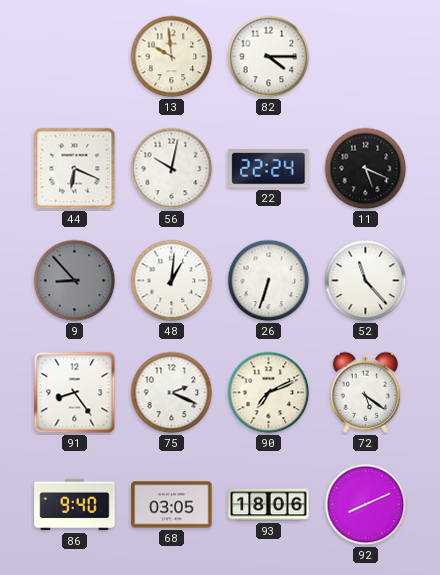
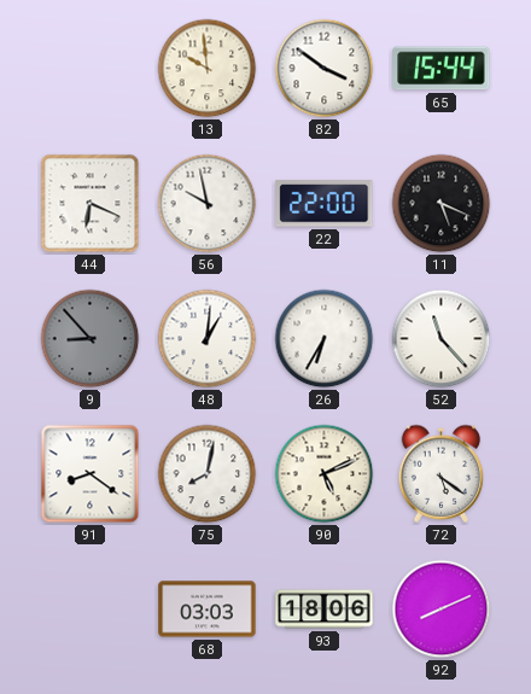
82: 4:15 -> 3:51 (325, 69)
65: none -> 15:44 (442, 69)
56: 10:02 -> 9:58 (208, 204)
22: 22:24 -> 22:00 (325, 204)
26: 6:33 -> 6:35 (325, 339)
91: 8:24 -> 8:21 (91, 474)
75: 2:19 -> 8:02 (208, 474)
90: 7:11 -> 5:11 (325, 474)
86: 9:40 -> none (75, 505)
68: 03:05 -> 03:03 (208, 610)
